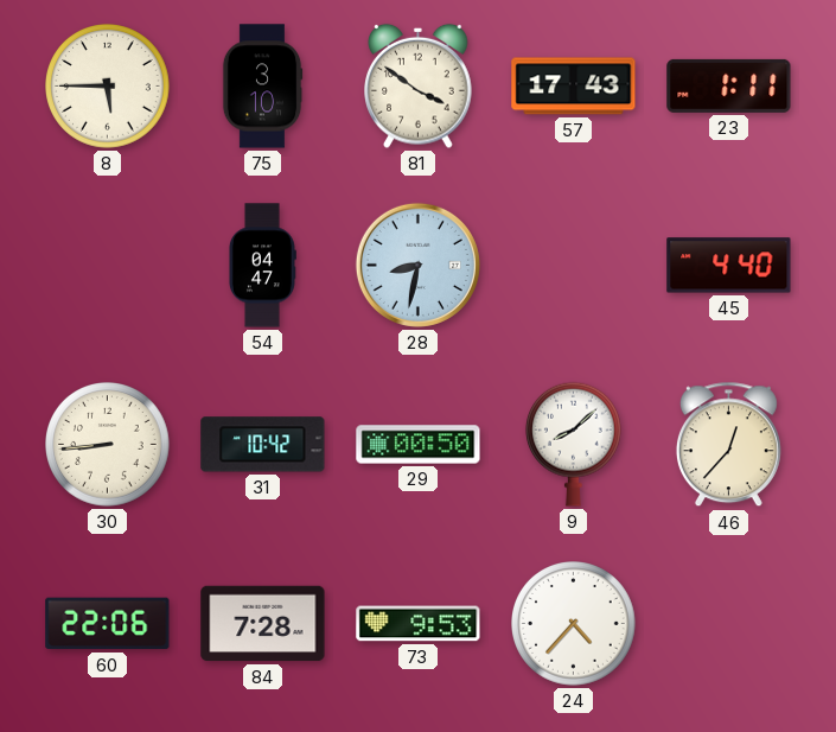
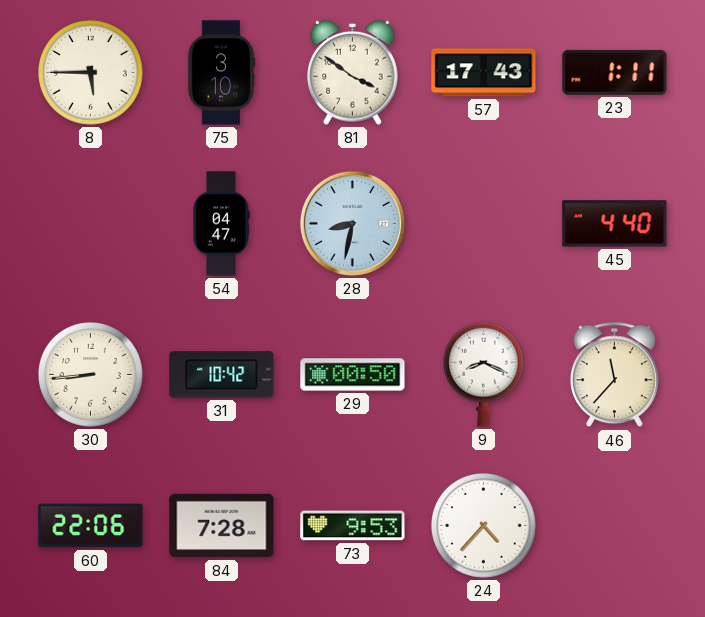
9: 8:08 -> 8:19 (484, 374)
46: 12:37 -> 11:37 (614, 375)
